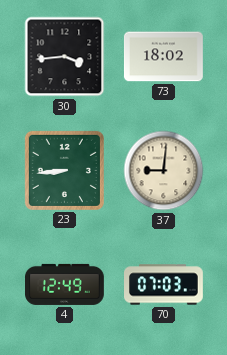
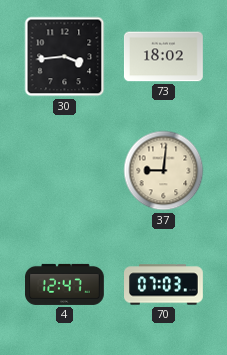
23: 8:44 -> none (64, 170)
4: 12:49 -> 12:47 (65, 284)
